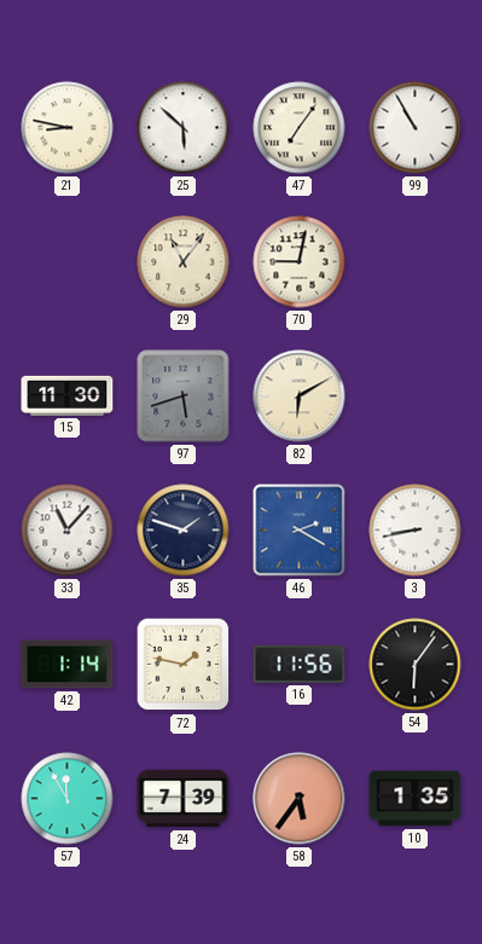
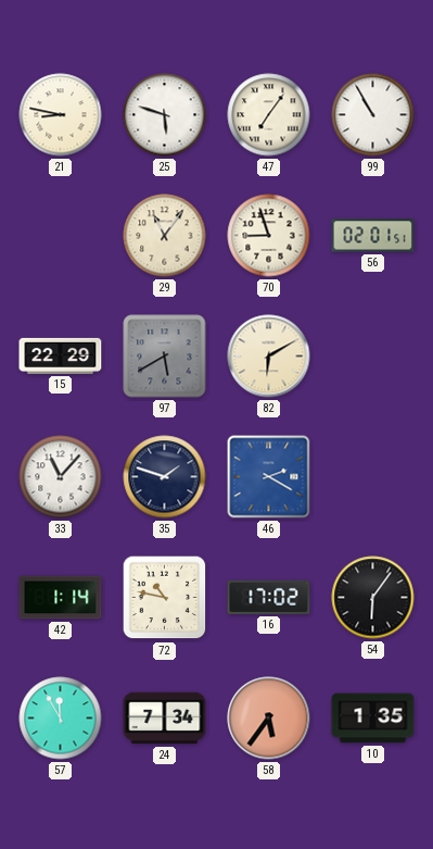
25: 5:52 -> 5:48 (165, 115)
70: 9:02 -> 8:57 (269, 236)
56: none -> 02:01 (373, 236)
15: 11:30 -> 22:29 (61, 355)
97: 5:42 -> 5:40 (165, 357)
3: 8:43 -> none (416, 531)
72: 1:47 -> 10:47 (165, 598)
16: 11:56 -> 17:02 (269, 597)
24: 7:39 -> 7:34 (165, 719)
